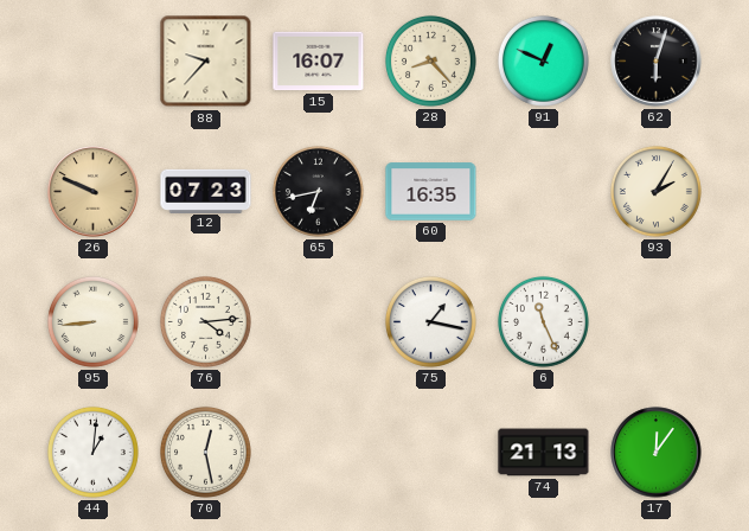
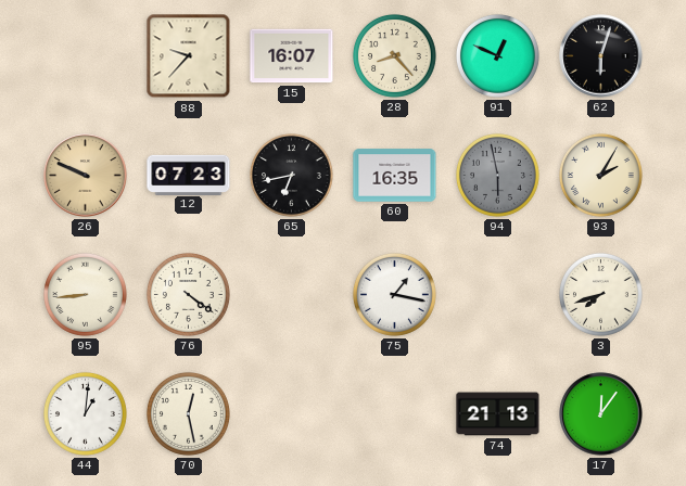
94: none -> 5:58 (497, 175)
76: 4:14 -> 4:21 (188, 294)
6: 11:26 -> none (543, 321)
3: none -> 7:42 (600, 294)
